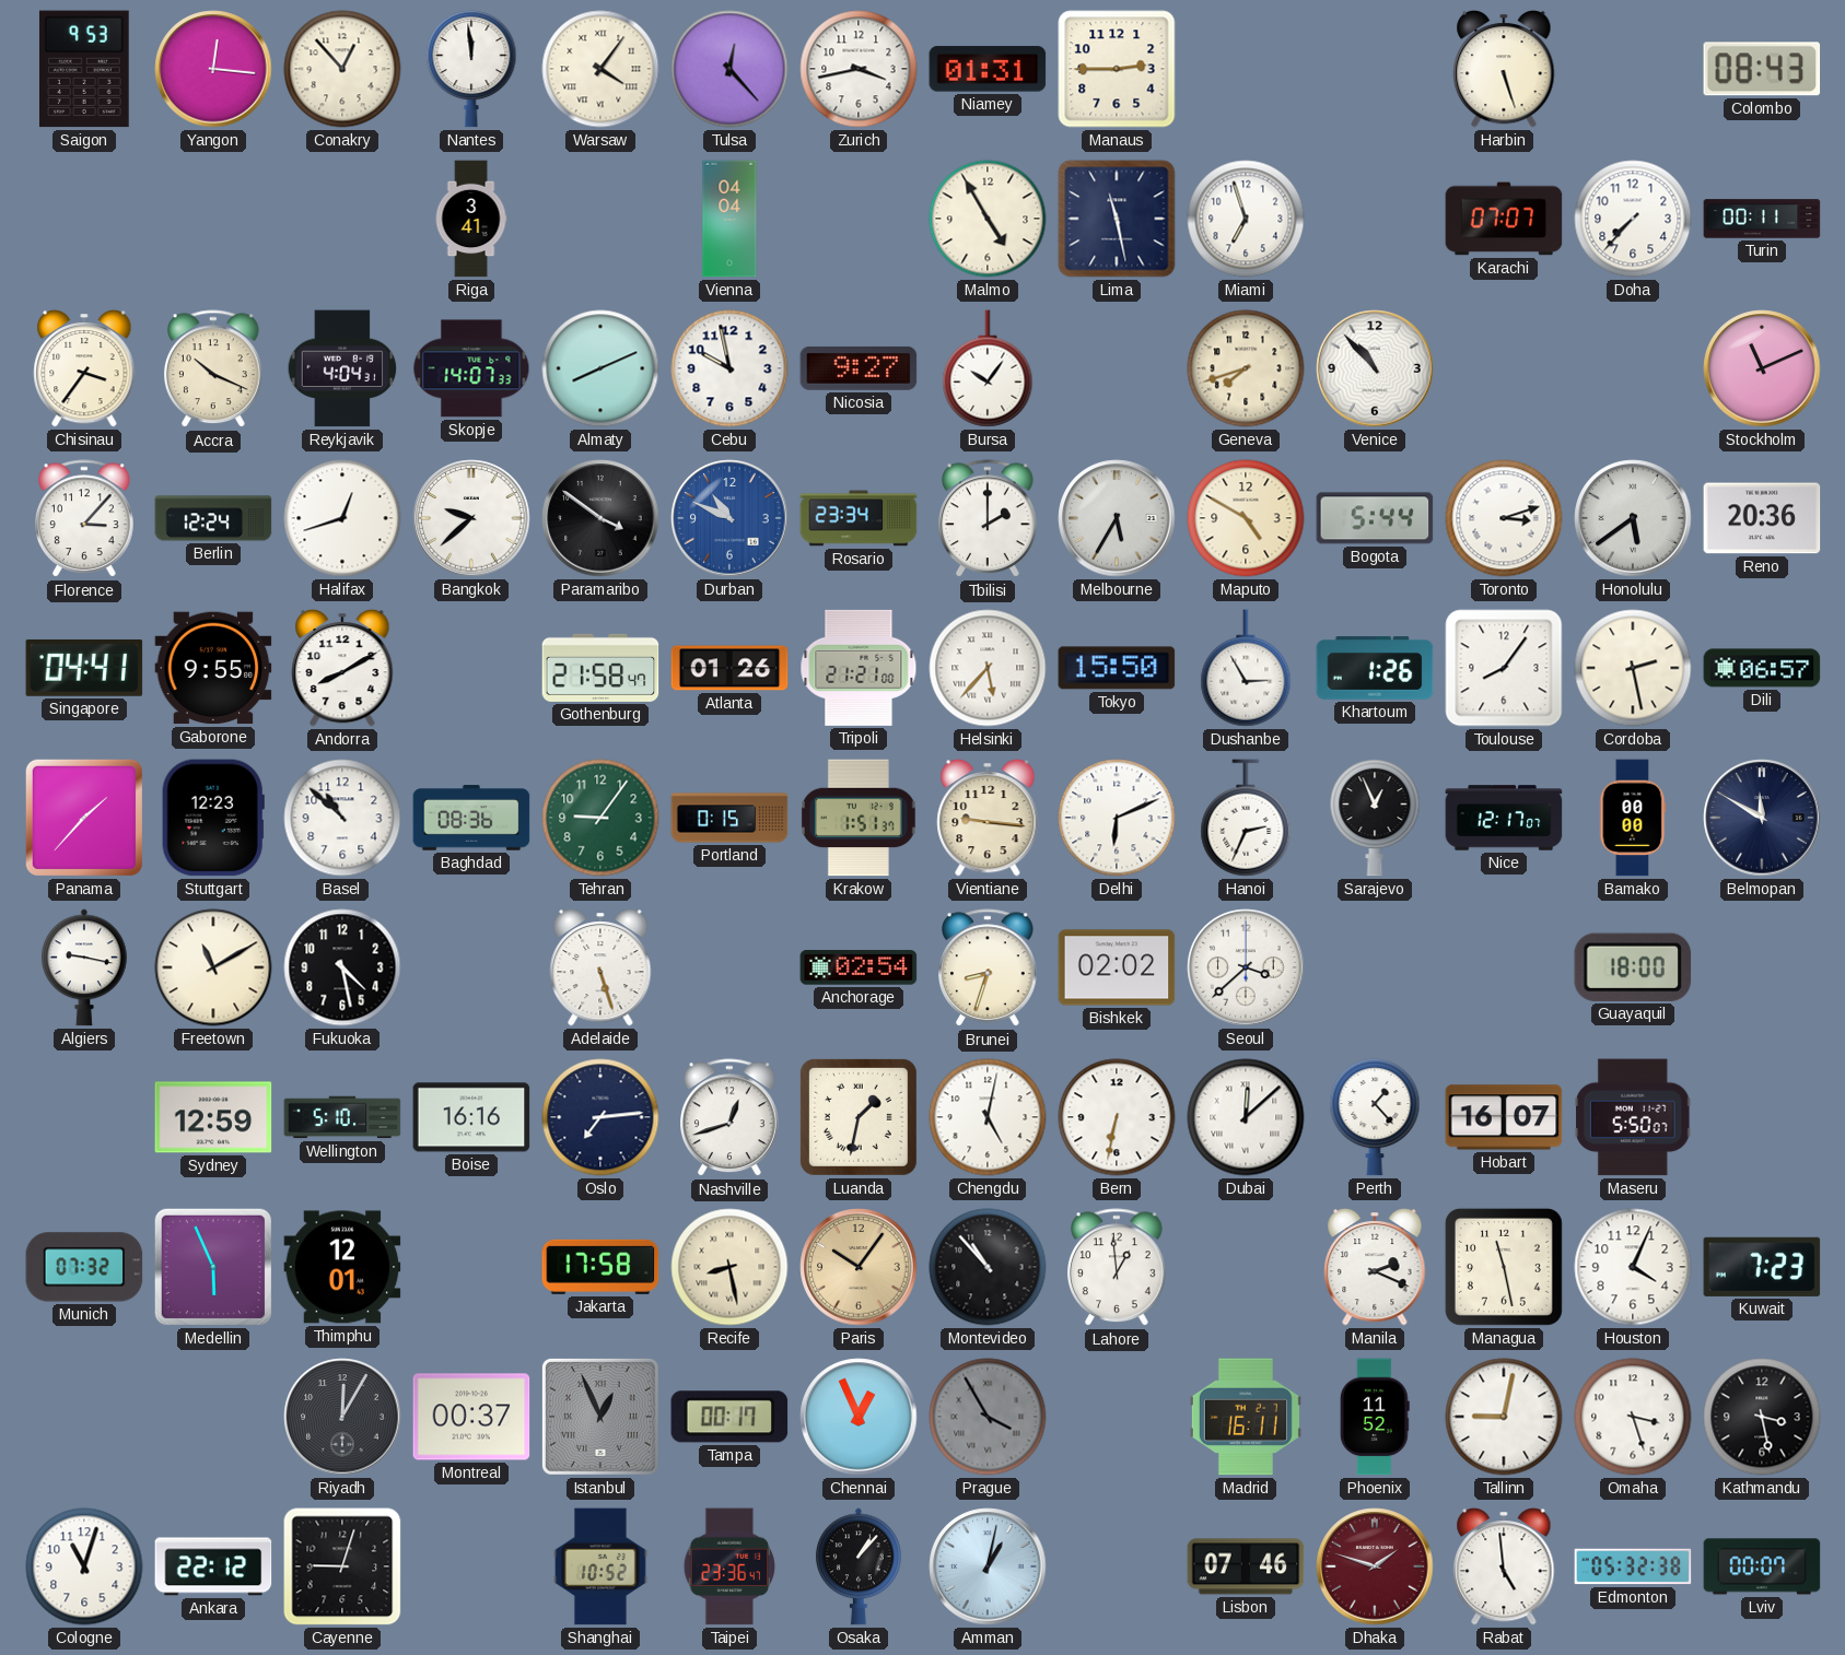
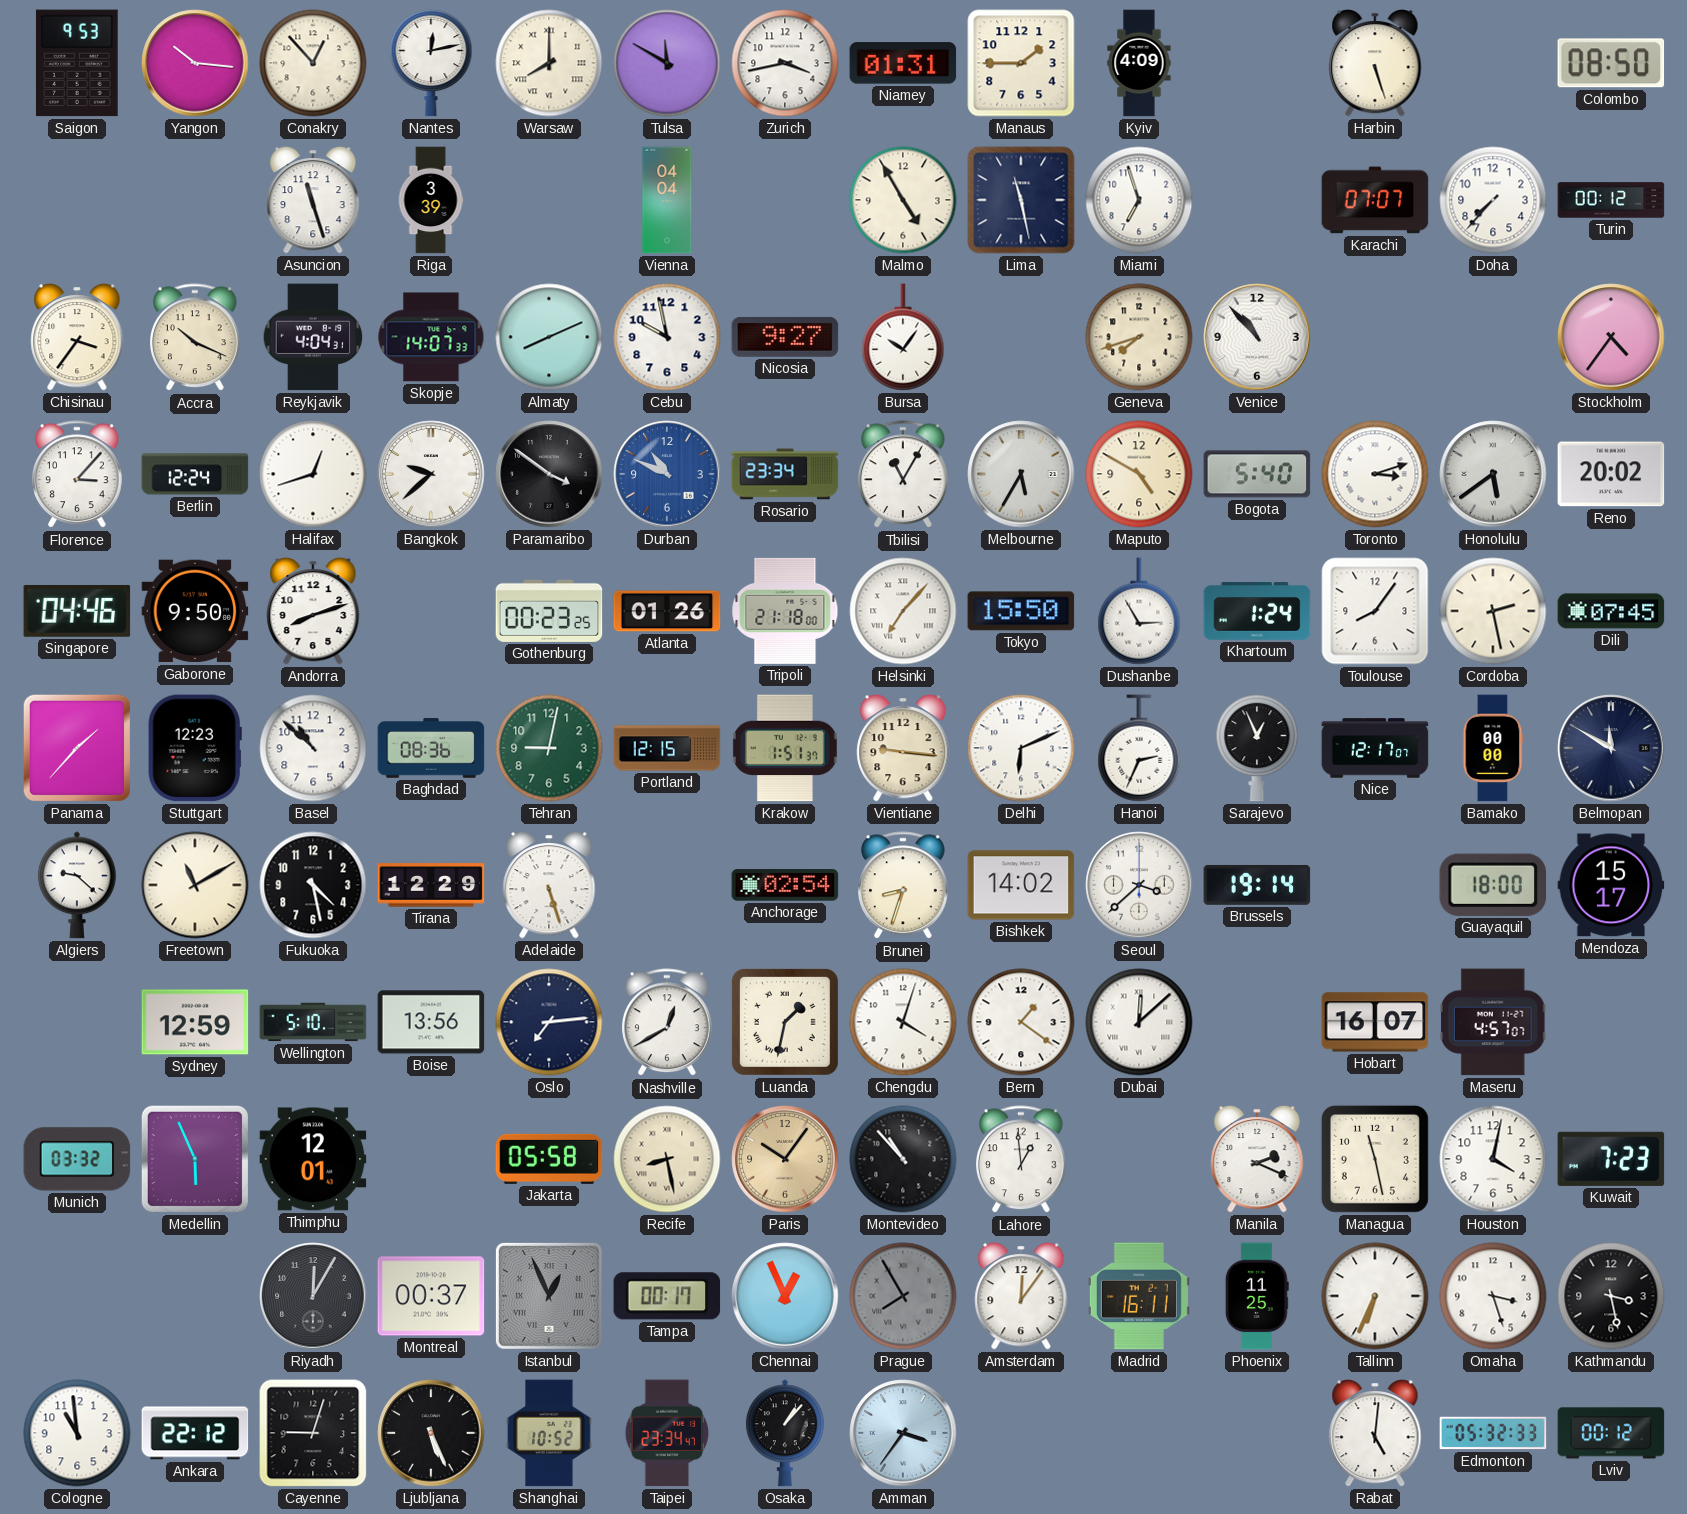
Yangon: 12:16 -> 10:16 (195, 63)
Nantes: 11:59 -> 12:13 (431, 63)
Warsaw: 4:06 -> 8:00 (549, 63)
Tulsa: 12:23 -> 11:50 (667, 63)
Manaus: 2:45 -> 1:45 (1021, 63)
Kyiv: none -> 4:09 (1139, 63)
Colombo: 08:43 -> 08:50 (1611, 63)
Asuncion: none -> 11:27 (313, 200)
Riga: 3:41 -> 3:39 (431, 200)
Turin: 00:11 -> 00:12 (1611, 200)
Stockholm: 11:11 -> 4:36 (1611, 337)
Tbilisi: 2:00 -> 11:05 (904, 475)
Bogota: 5:44 -> 5:40 (1257, 474)
Reno: 20:36 -> 20:02 (1611, 474)
Singapore: 04:41 -> 04:46 (77, 611)
Gaborone: 9:55 -> 9:50 (195, 611)
Andorra: 8:10 -> 8:12 (313, 611)
Gothenburg: 21:58 -> 00:23 (549, 611)
Tripoli: 21:21 -> 21:18 (785, 611)
Helsinki: 5:37 -> 7:07 (903, 611)
Khartoum: 1:26 -> 1:24 (1257, 611)
Dili: 06:57 -> 07:45 (1611, 611)
Tehran: 9:06 -> 9:02 (549, 748)
Portland: 0:15 -> 12:15 (667, 748)
Algiers: 9:17 -> 9:22 (77, 885)
Tirana: none -> 12:29 (431, 885)
Bishkek: 02:02 -> 14:02 (1021, 885)
Brussels: none -> 19:14 (1257, 885)
Mendoza: none -> 15:17 (1611, 885)
Boise: 16:16 -> 13:56 (431, 1022)
Nashville: 12:42 -> 12:40 (668, 1023)
Chengdu: 5:02 -> 4:03 (903, 1022)
Bern: 6:32 -> 1:21 (1021, 1022)
Perth: 1:23 -> none (1375, 1117)
Maseru: 5:50 -> 4:57 (1494, 1022)
Munich: 07:32 -> 03:32 (77, 1159)
Jakarta: 17:58 -> 05:58 (549, 1159)
Houston: 4:04 -> 4:02 (1493, 1159)
Prague: 3:55 -> 7:55 (903, 1296)
Amsterdam: none -> 12:06 (1021, 1296)
Phoenix: 11:52 -> 11:25 (1257, 1296)
Tallinn: 9:02 -> 6:34 (1375, 1296)
Cologne: 11:03 -> 10:59 (77, 1433)
Ljubljana: none -> 5:26 (431, 1433)
Taipei: 23:36 -> 23:34 (667, 1433)
Amman: 1:02 -> 3:36 (903, 1433)
Lisbon: 07:46 -> none (1246, 1566)
Dhaka: 1:48 -> none (1375, 1566)
Rabat: 4:59 -> 5:01 (1375, 1433)
Edmonton: 05:32:38 -> 05:32:33 (1493, 1433)
Lviv: 00:07 -> 00:12 (1611, 1433)
